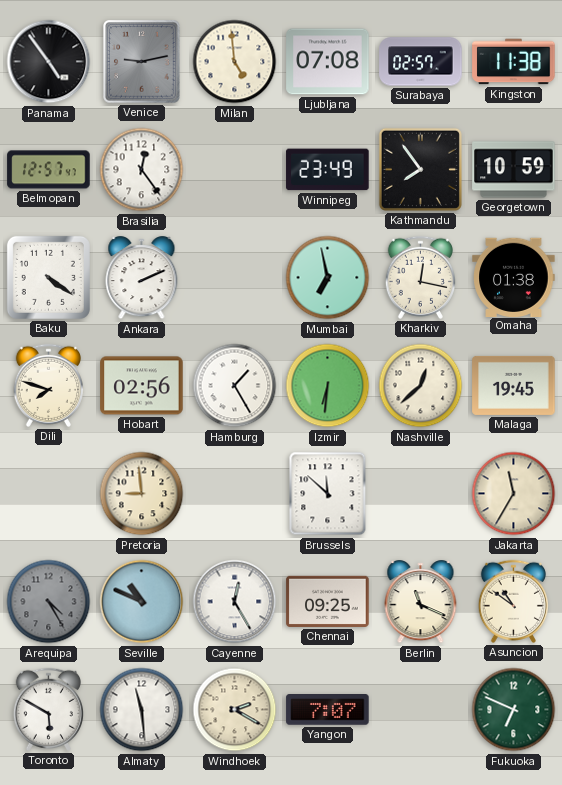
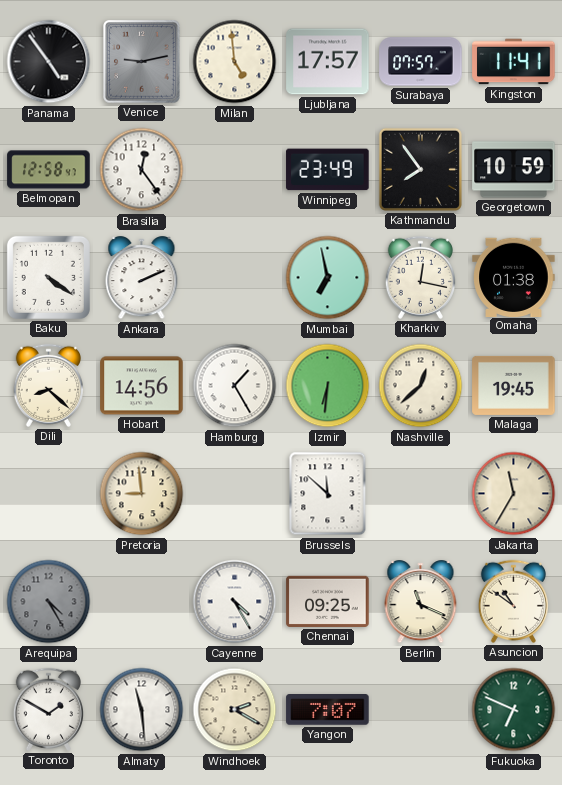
Ljubljana: 07:08 -> 17:57 (328, 62)
Surabaya: 02:57 -> 07:57 (421, 62)
Kingston: 11:38 -> 11:41 (514, 62)
Belmopan: 12:57 -> 12:58 (49, 170)
Dili: 7:48 -> 8:22 (48, 385)
Hobart: 02:56 -> 14:56 (142, 386)
Seville: 10:49 -> none (142, 602)
Cayenne: 12:25 -> 4:25 (235, 602)
Toronto: 5:50 -> 1:50 (48, 709)
